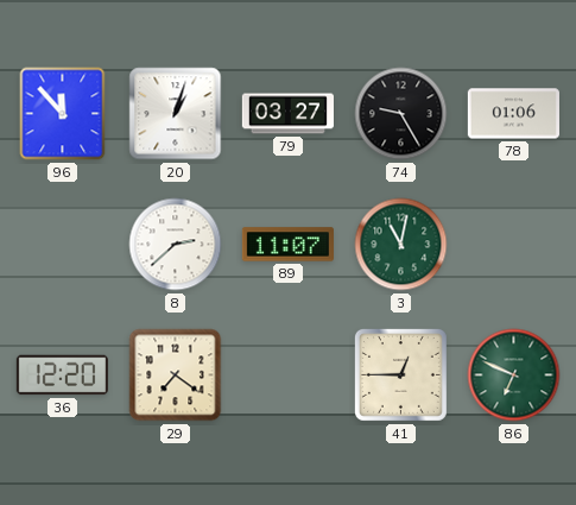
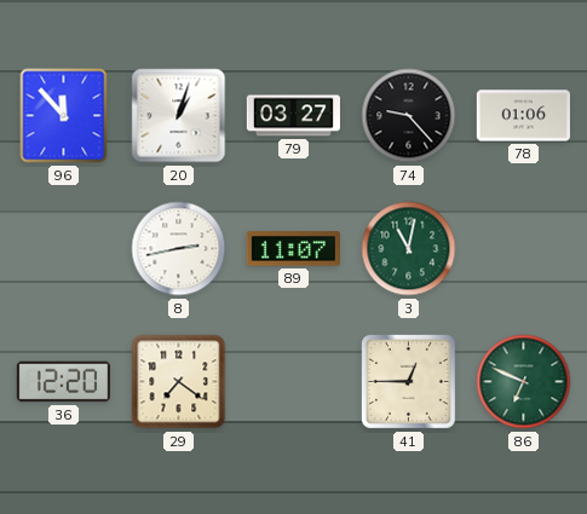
74: 9:25 -> 9:23 (409, 116)
8: 2:38 -> 2:43 (179, 249)
